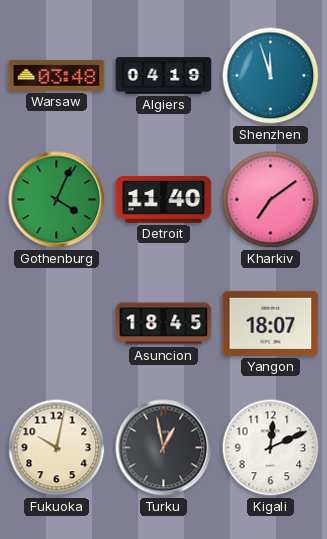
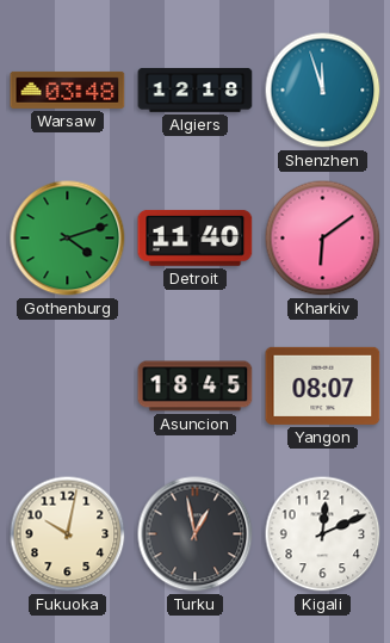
Algiers: 04:19 -> 12:18 (196, 91)
Gothenburg: 4:04 -> 4:12 (68, 239)
Kharkiv: 7:09 -> 6:09 (323, 239)
Yangon: 18:07 -> 08:07 (323, 385)
